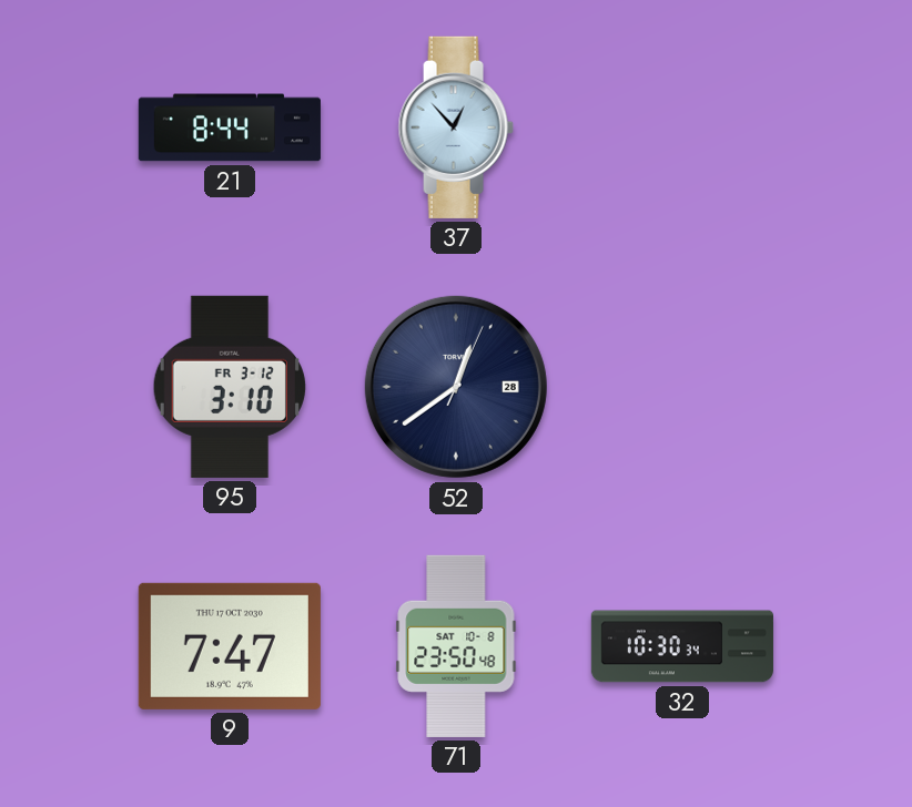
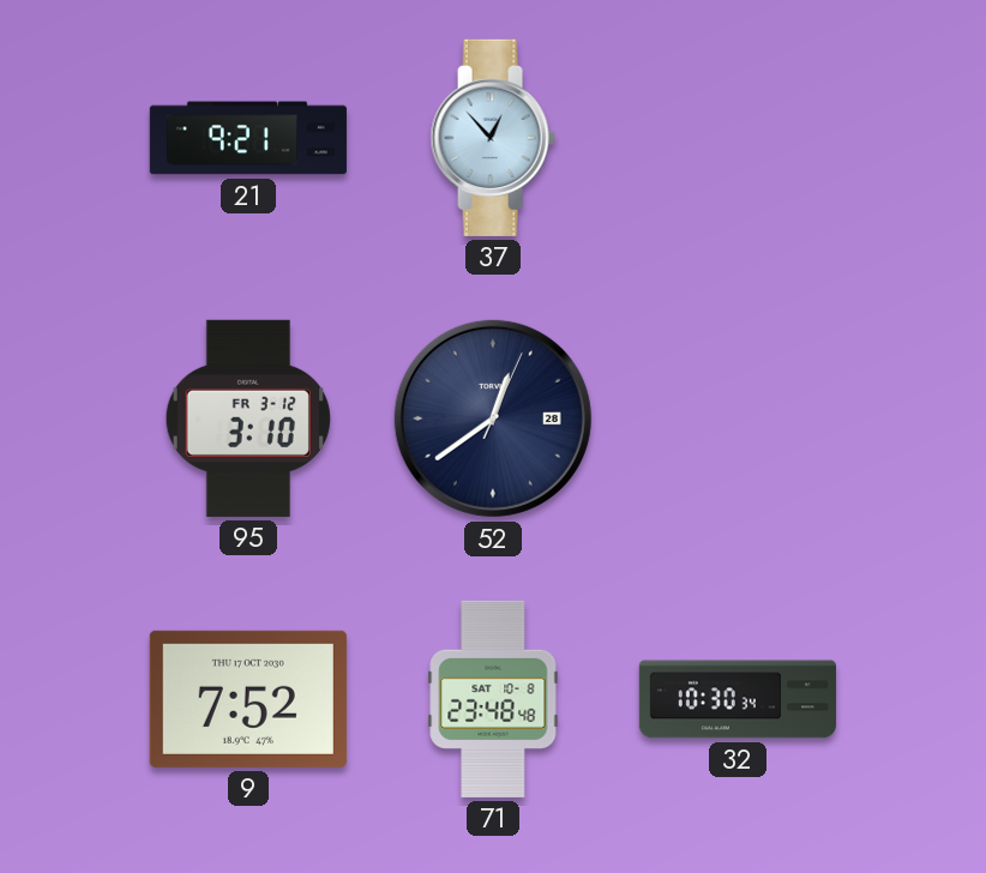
21: 8:44 -> 9:21 (248, 138)
9: 7:47 -> 7:52 (248, 699)
71: 23:50 -> 23:48 (493, 699)
